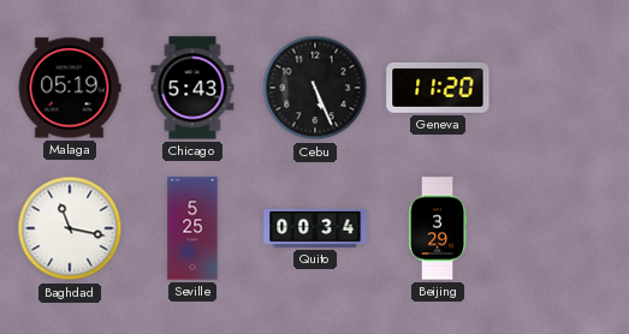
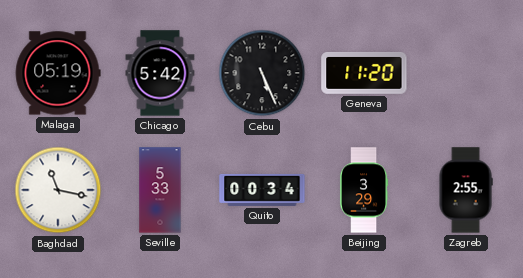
Chicago: 5:43 -> 5:42 (160, 73)
Seville: 5:25 -> 5:33 (160, 190)
Zagreb: none -> 2:55 (466, 190)
